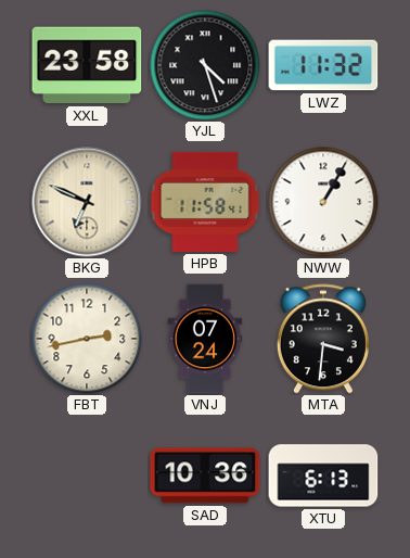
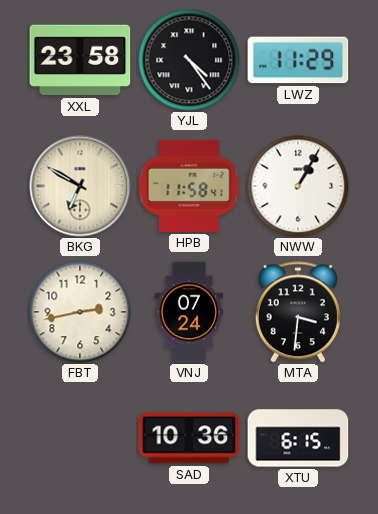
YJL: 4:27 -> 4:24 (189, 60)
LWZ: 11:32 -> 11:29 (298, 60)
BKG: 6:49 -> 6:50 (80, 186)
XTU: 6:13 -> 6:15 (298, 438)
